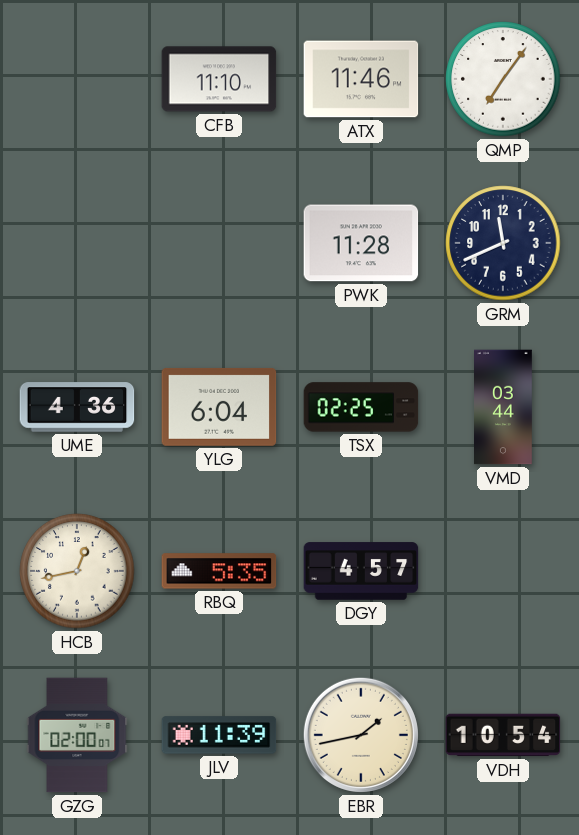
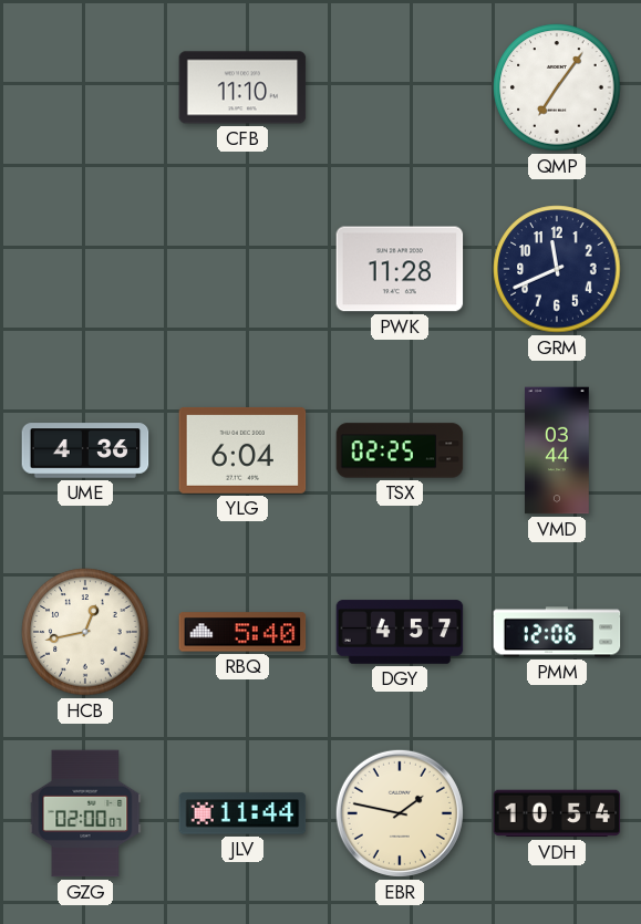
ATX: 11:46 -> none (361, 79)
RBQ: 5:35 -> 5:40 (242, 632)
PMM: none -> 12:06 (557, 632)
JLV: 11:39 -> 11:44 (242, 813)
EBR: 1:43 -> 1:47 (400, 813)
